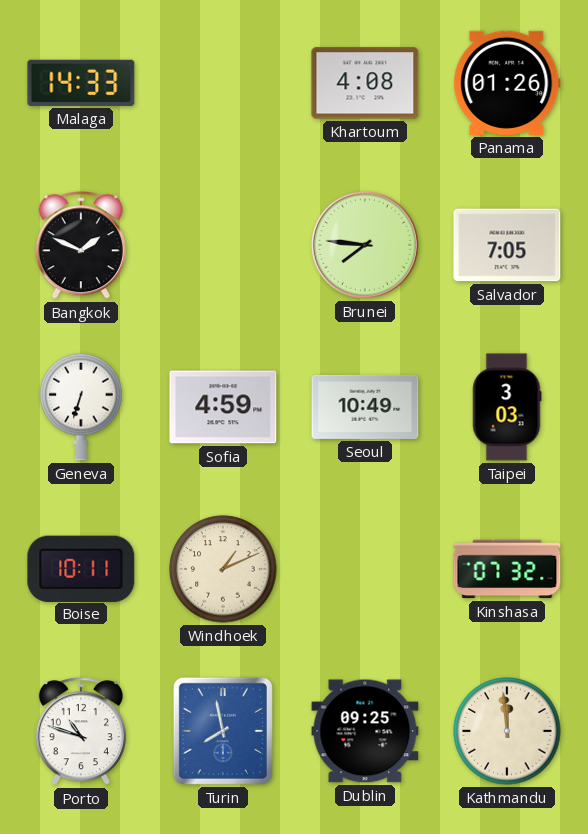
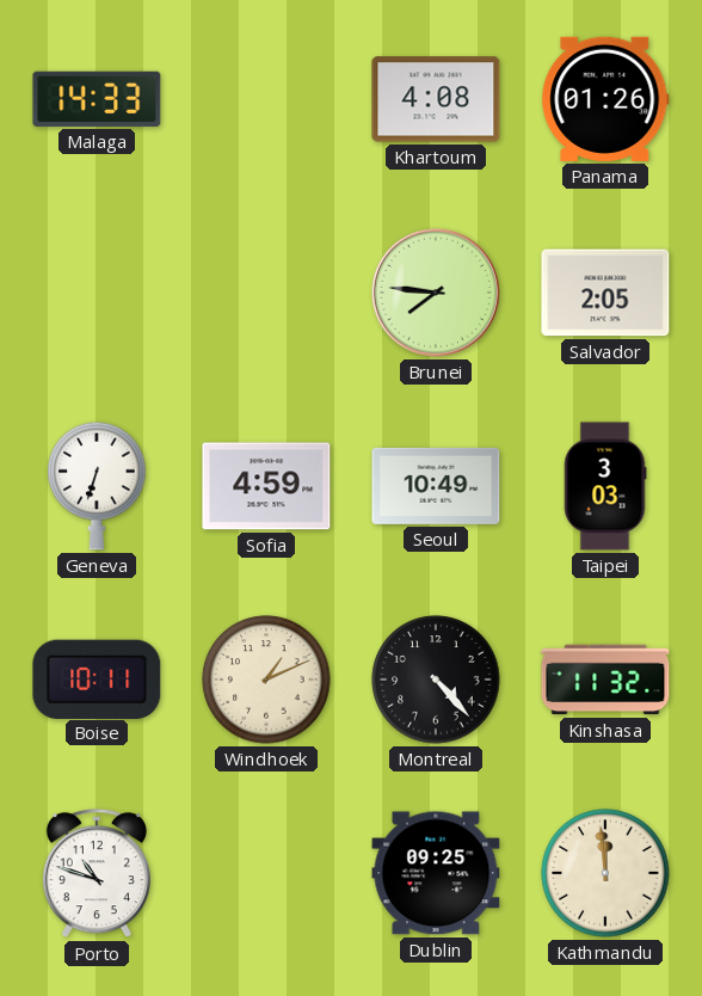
Bangkok: 1:49 -> none (81, 246)
Salvador: 7:05 -> 2:05 (605, 293)
Montreal: none -> 4:23 (436, 680)
Kinshasa: 07:32 -> 11:32 (605, 680)
Turin: 7:58 -> none (223, 731)
